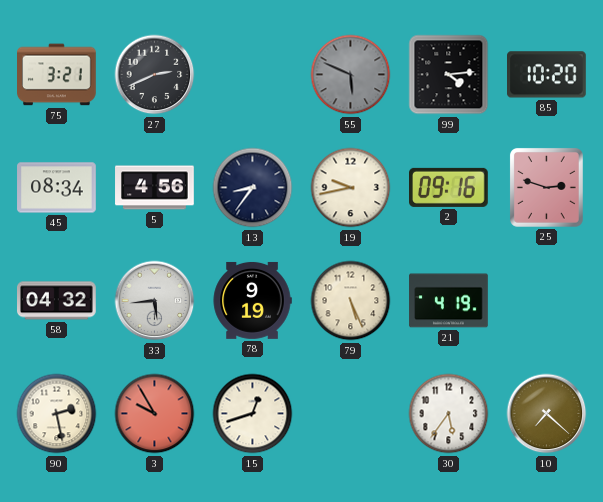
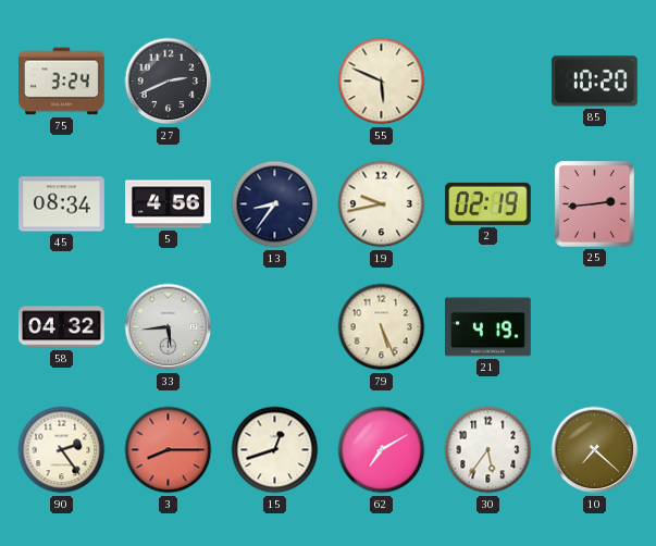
75: 3:21 -> 3:24 (62, 82)
55 dial: grey -> cream (382, 82)
99: 4:14 -> none (449, 75)
2: 09:16 -> 02:19 (488, 203)
25: 2:48 -> 2:44 (594, 203)
78: 9:19 -> none (252, 300)
90: 2:28 -> 2:24 (62, 450)
3: 9:55 -> 8:15 (169, 450)
62: none -> 7:10 (382, 450)
